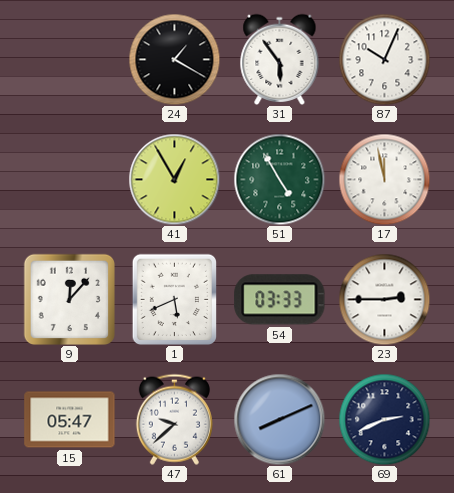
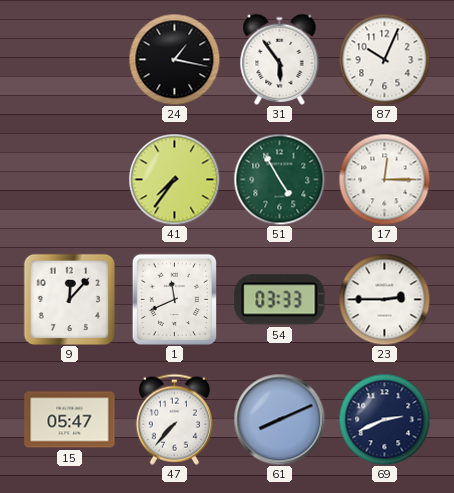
24: 1:20 -> 1:17 (174, 59)
41: 12:55 -> 7:36 (174, 179)
17: 11:58 -> 12:15 (384, 179)
1: 5:41 -> 11:41 (174, 299)
47: 9:38 -> 7:37 (174, 419)
